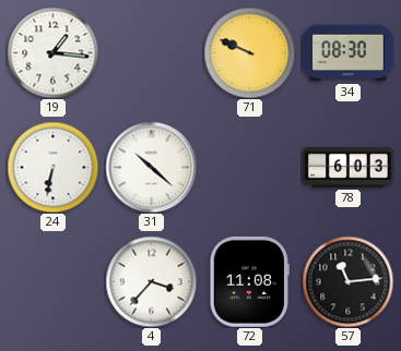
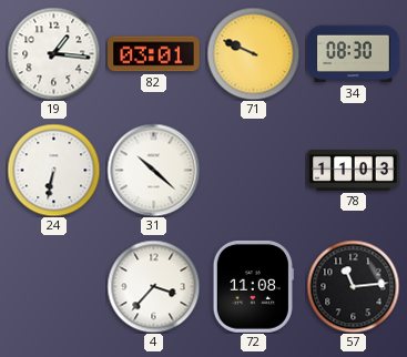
82: none -> 03:01 (154, 54)
78: 6:03 -> 11:03 (354, 170)
